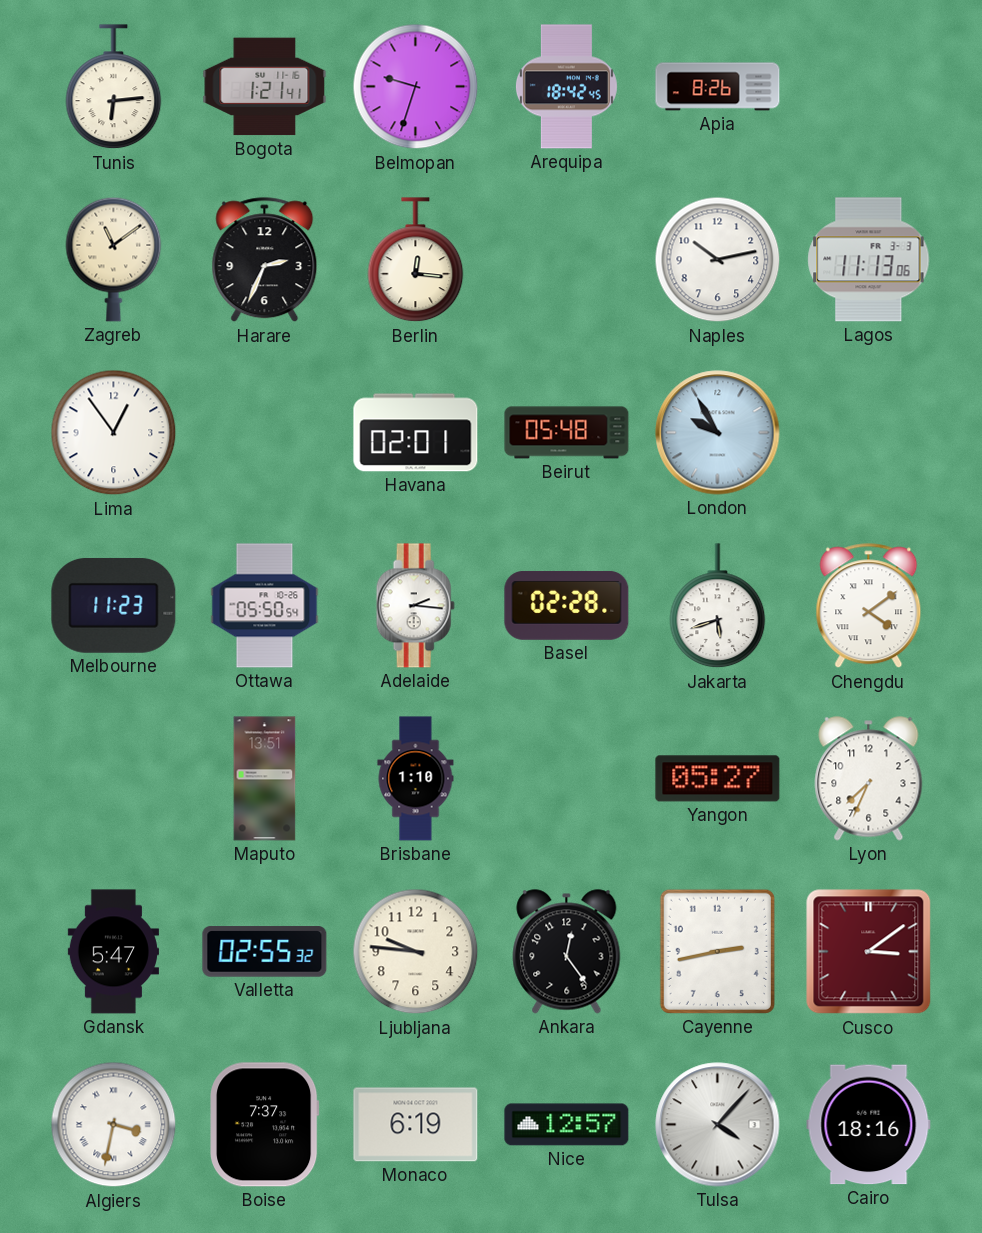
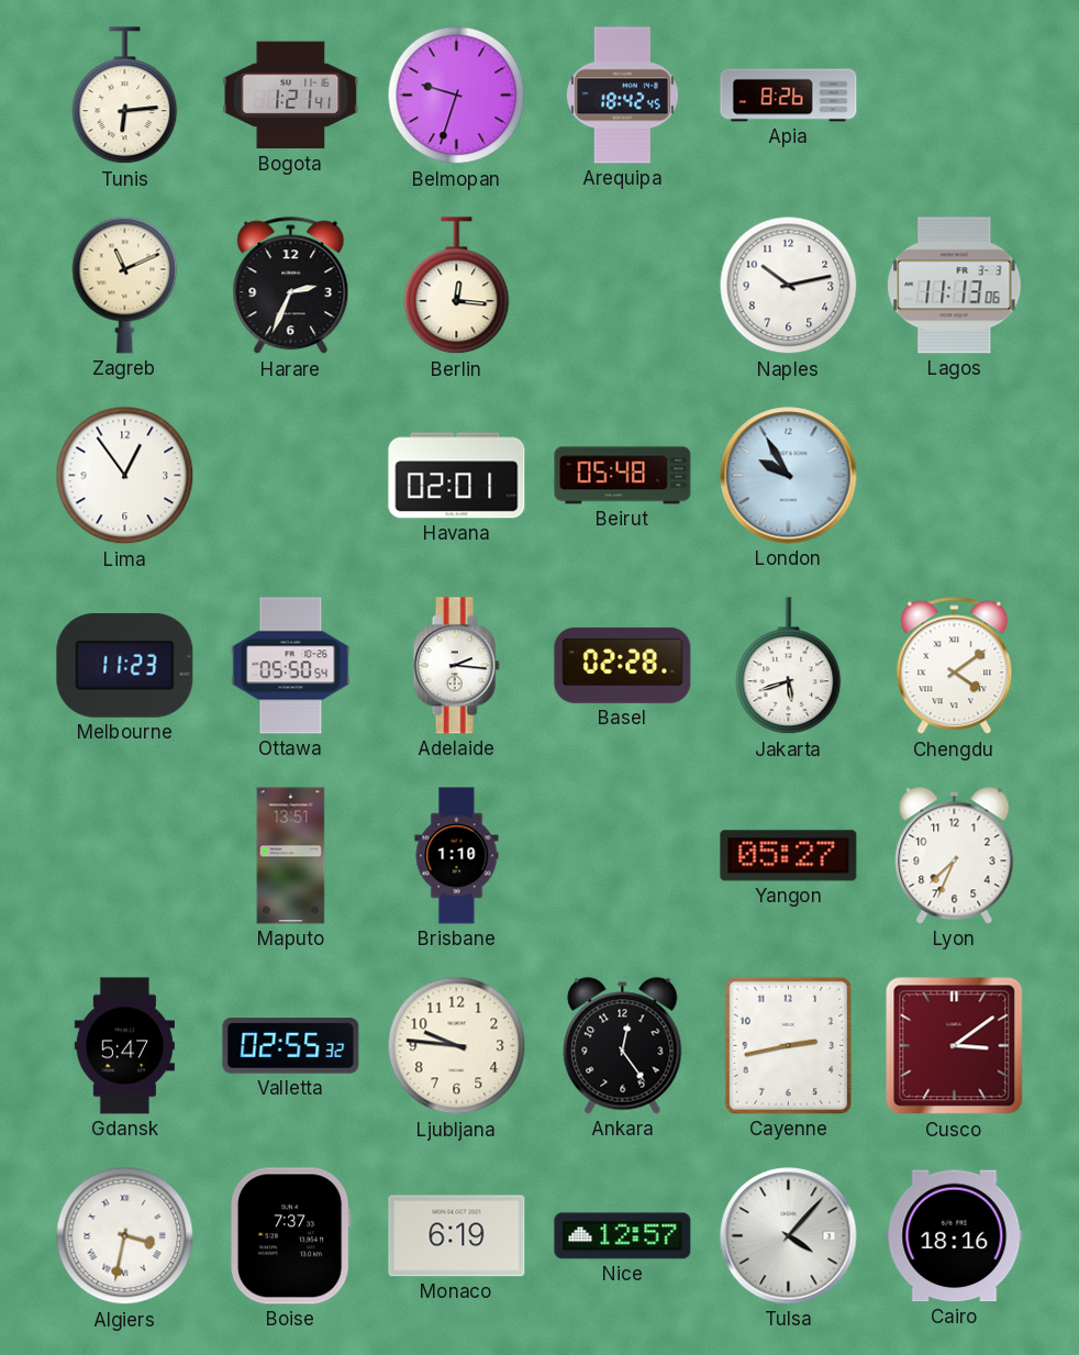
Zagreb: 11:09 -> 11:11 (125, 285)
